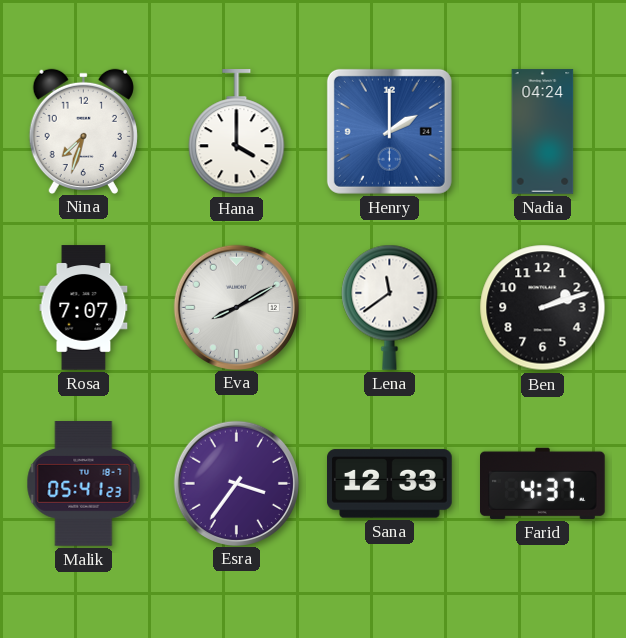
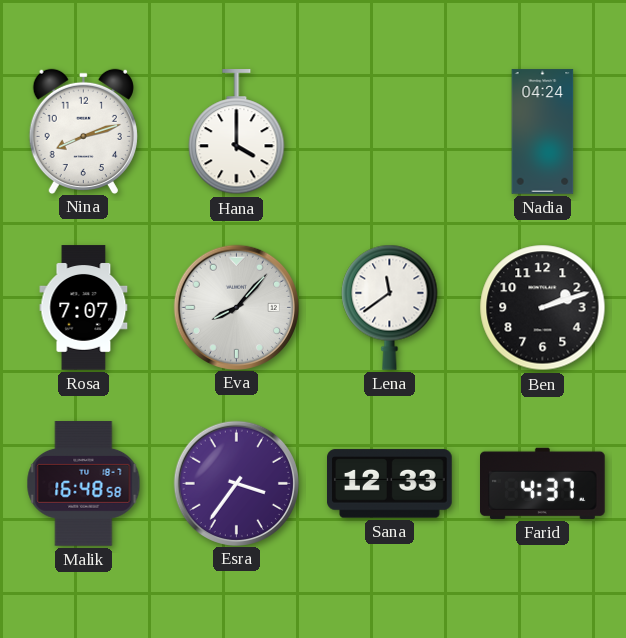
Nina: 7:33 -> 8:12 (83, 131)
Henry: 2:00 -> none (389, 131)
Eva: 8:10 -> 8:07 (236, 307)
Malik: 05:41 -> 16:48 (84, 484)
